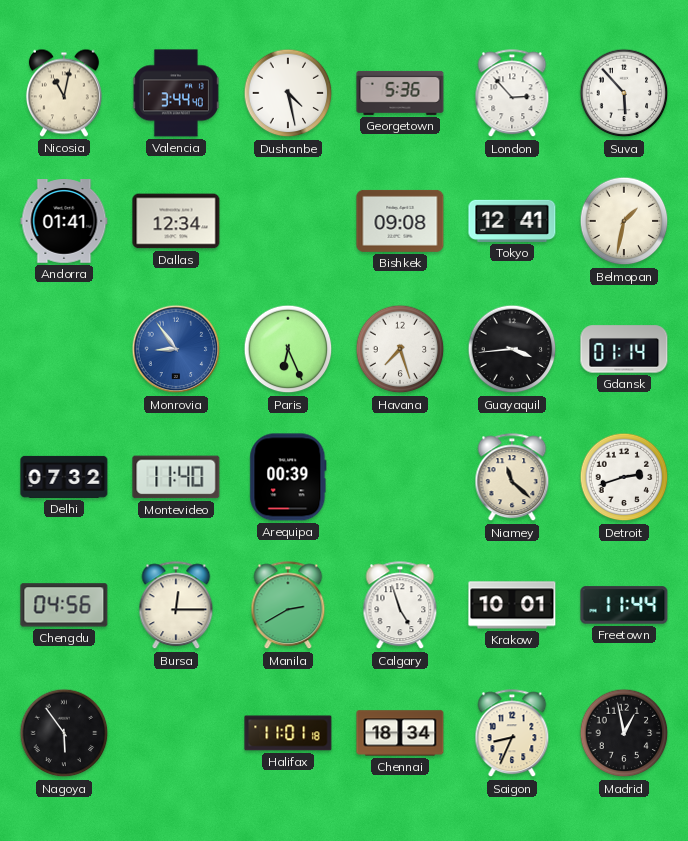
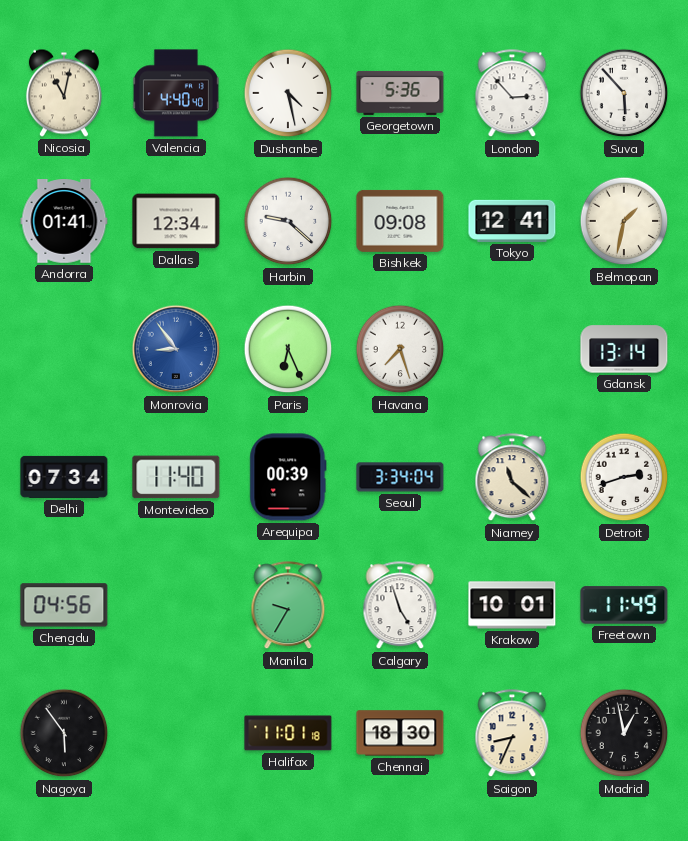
Valencia: 3:44 -> 4:40 (176, 93)
Harbin: none -> 9:22 (288, 221)
Guayaquil: 3:44 -> none (512, 349)
Gdansk: 01:14 -> 13:14 (624, 349)
Delhi: 07:32 -> 07:34 (64, 477)
Seoul: none -> 3:34 (400, 477)
Bursa: 12:15 -> none (176, 606)
Manila: 2:40 -> 9:35 (288, 606)
Freetown: 11:44 -> 11:49 (624, 605)
Chennai: 18:34 -> 18:30 (400, 733)
